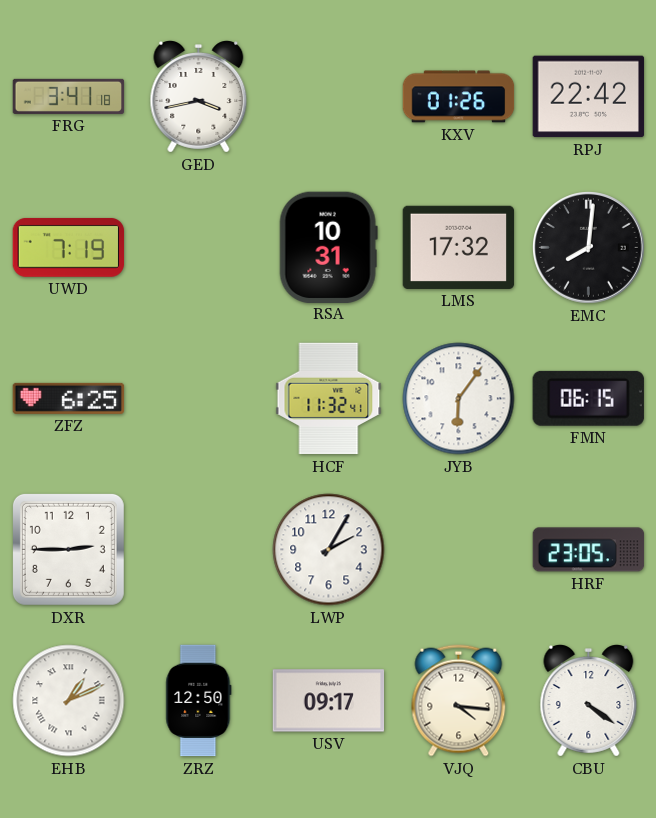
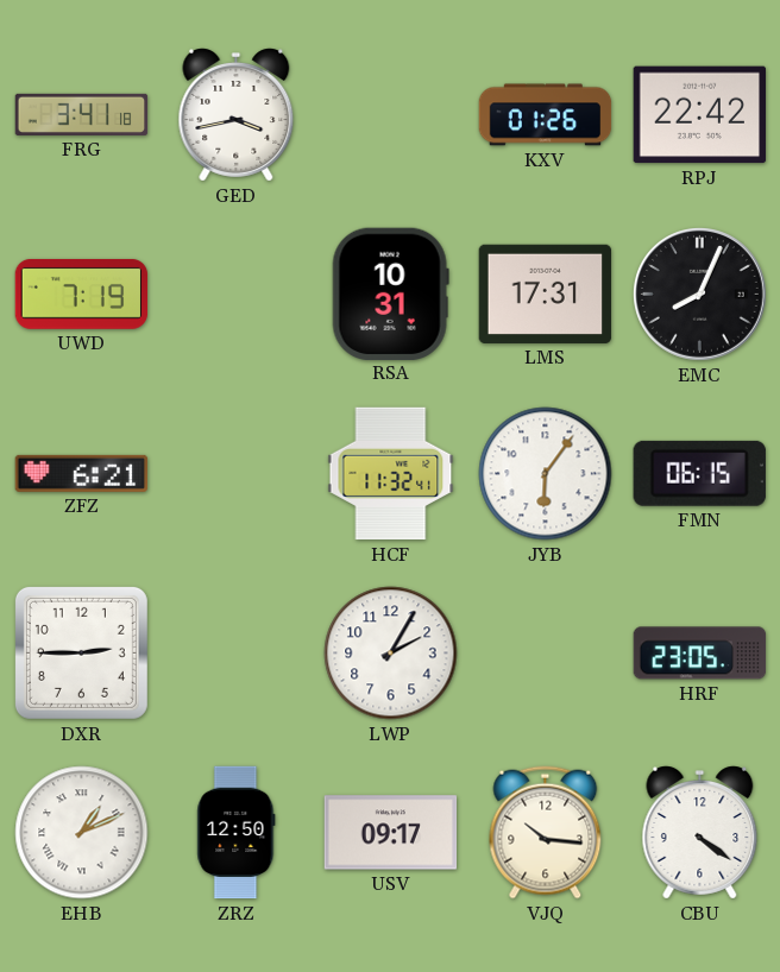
LMS: 17:32 -> 17:31 (546, 294)
EMC: 8:01 -> 8:04 (700, 295)
ZFZ: 6:25 -> 6:21 (82, 473)
VJQ: 4:16 -> 10:16 (546, 833)
